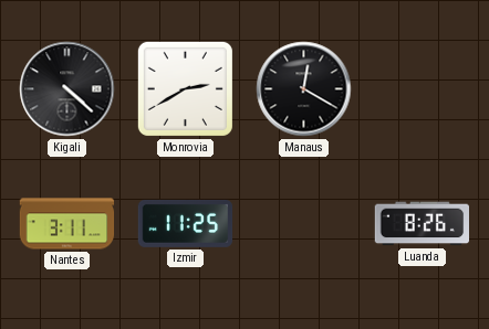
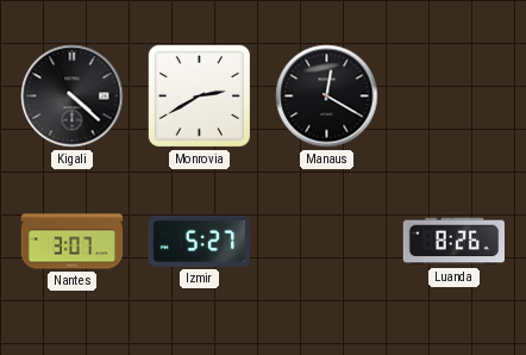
Nantes: 3:11 -> 3:07 (73, 242)
Izmir: 11:25 -> 5:27 (200, 241)
